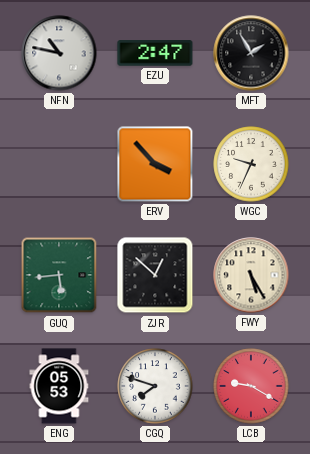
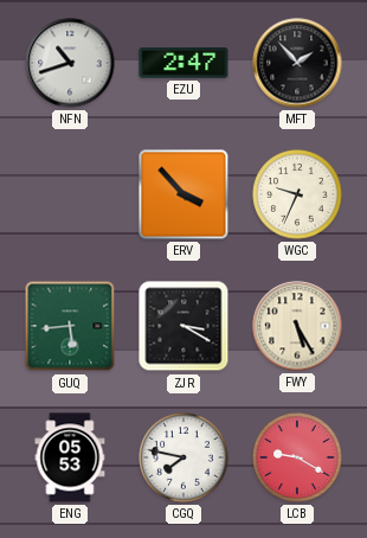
NFN: 10:47 -> 10:42 (70, 63)
MFT: 1:55 -> 1:53 (297, 63)
ZJR: 12:52 -> 3:20 (183, 326)
CGQ: 7:48 -> 7:47 (183, 457)
